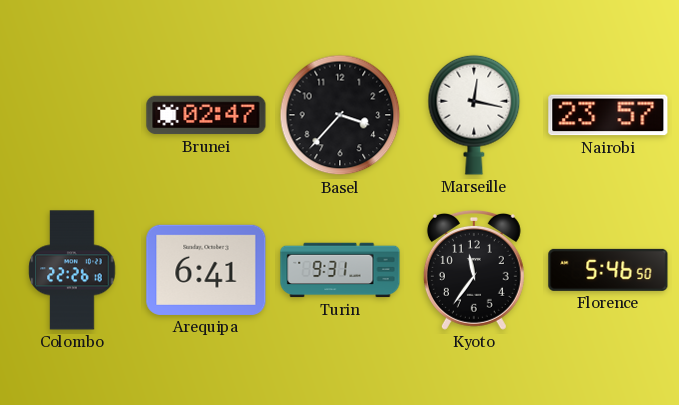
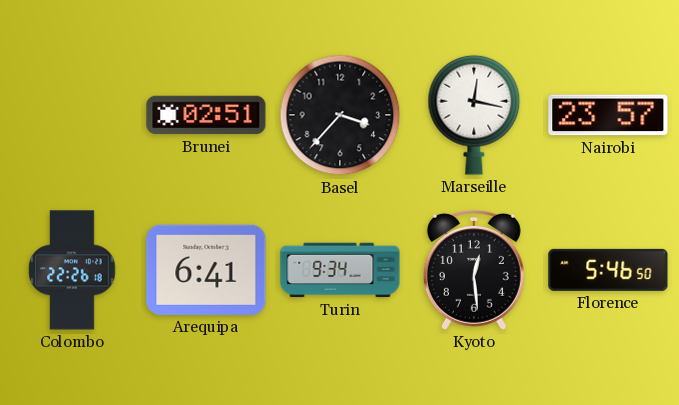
Brunei: 02:47 -> 02:51 (206, 115)
Turin: 9:31 -> 9:34 (340, 270)
Kyoto: 11:36 -> 12:29 (474, 270)
